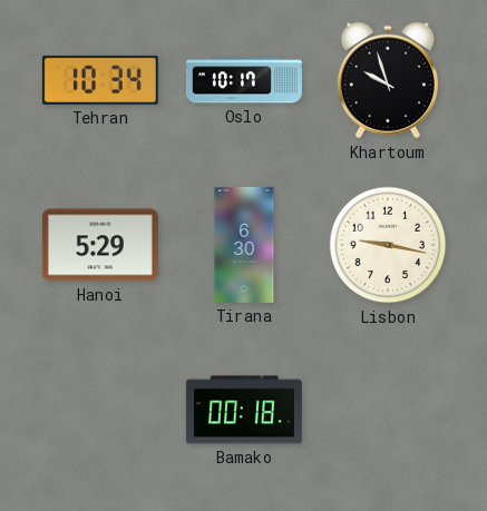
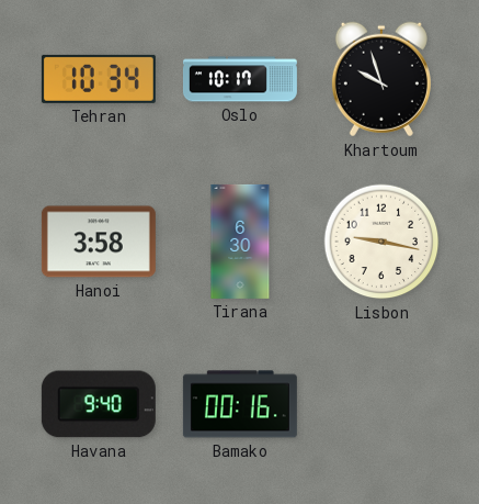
Hanoi: 5:29 -> 3:58 (99, 242)
Havana: none -> 9:40 (99, 404)
Bamako: 00:18 -> 00:16 (240, 404)
